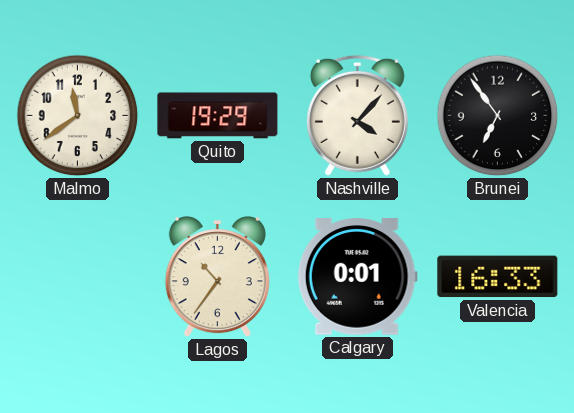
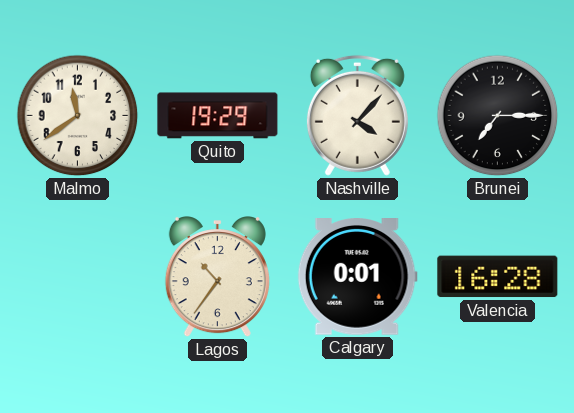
Brunei: 6:54 -> 7:15 (498, 116)
Valencia: 16:33 -> 16:28 (498, 277)
